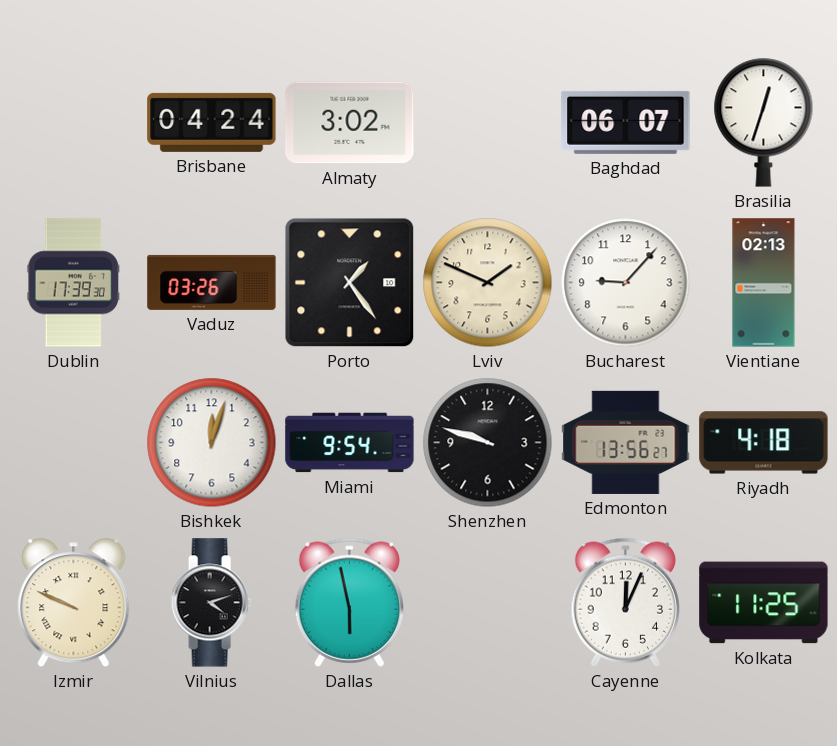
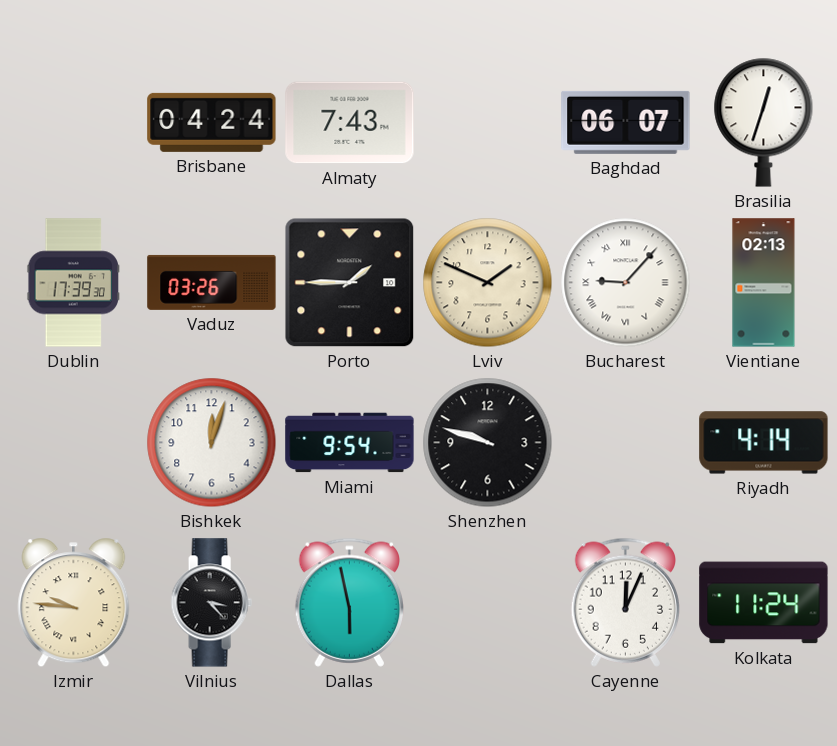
Almaty: 3:02 -> 7:43 (350, 123)
Porto: 1:24 -> 1:45 (350, 283)
Bucharest numerals: Arabic -> Roman (626, 283)
Edmonton: 13:56 -> none (626, 442)
Riyadh: 4:18 -> 4:14 (764, 443)
Izmir: 9:49 -> 9:46 (74, 603)
Vilnius: 4:12 -> 3:23 (211, 603)
Kolkata: 11:25 -> 11:24 (764, 603)
